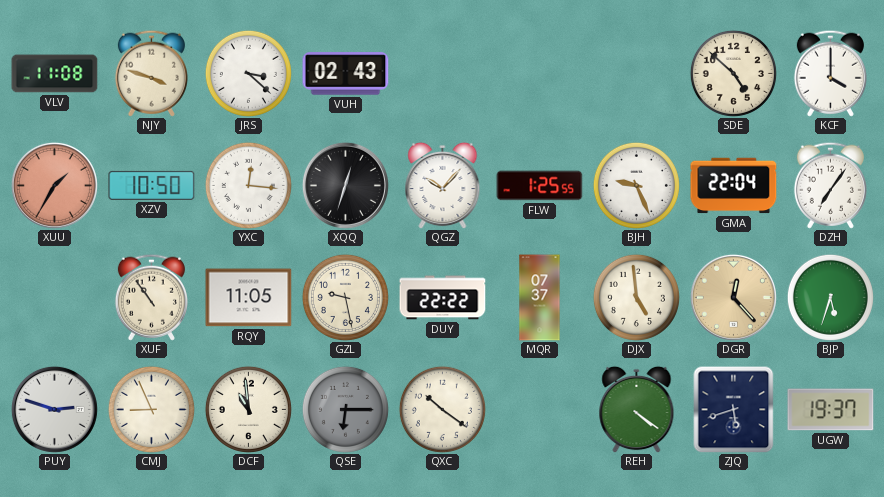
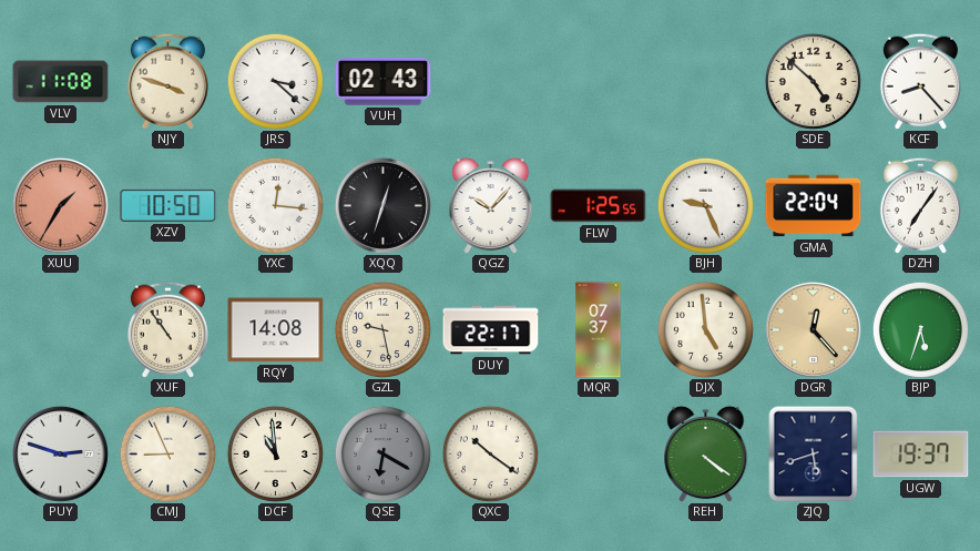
KCF: 4:00 -> 8:23 (920, 81)
RQY: 11:05 -> 14:08 (276, 330)
DUY: 22:22 -> 22:17 (491, 330)
QSE: 6:15 -> 6:20 (382, 453)
